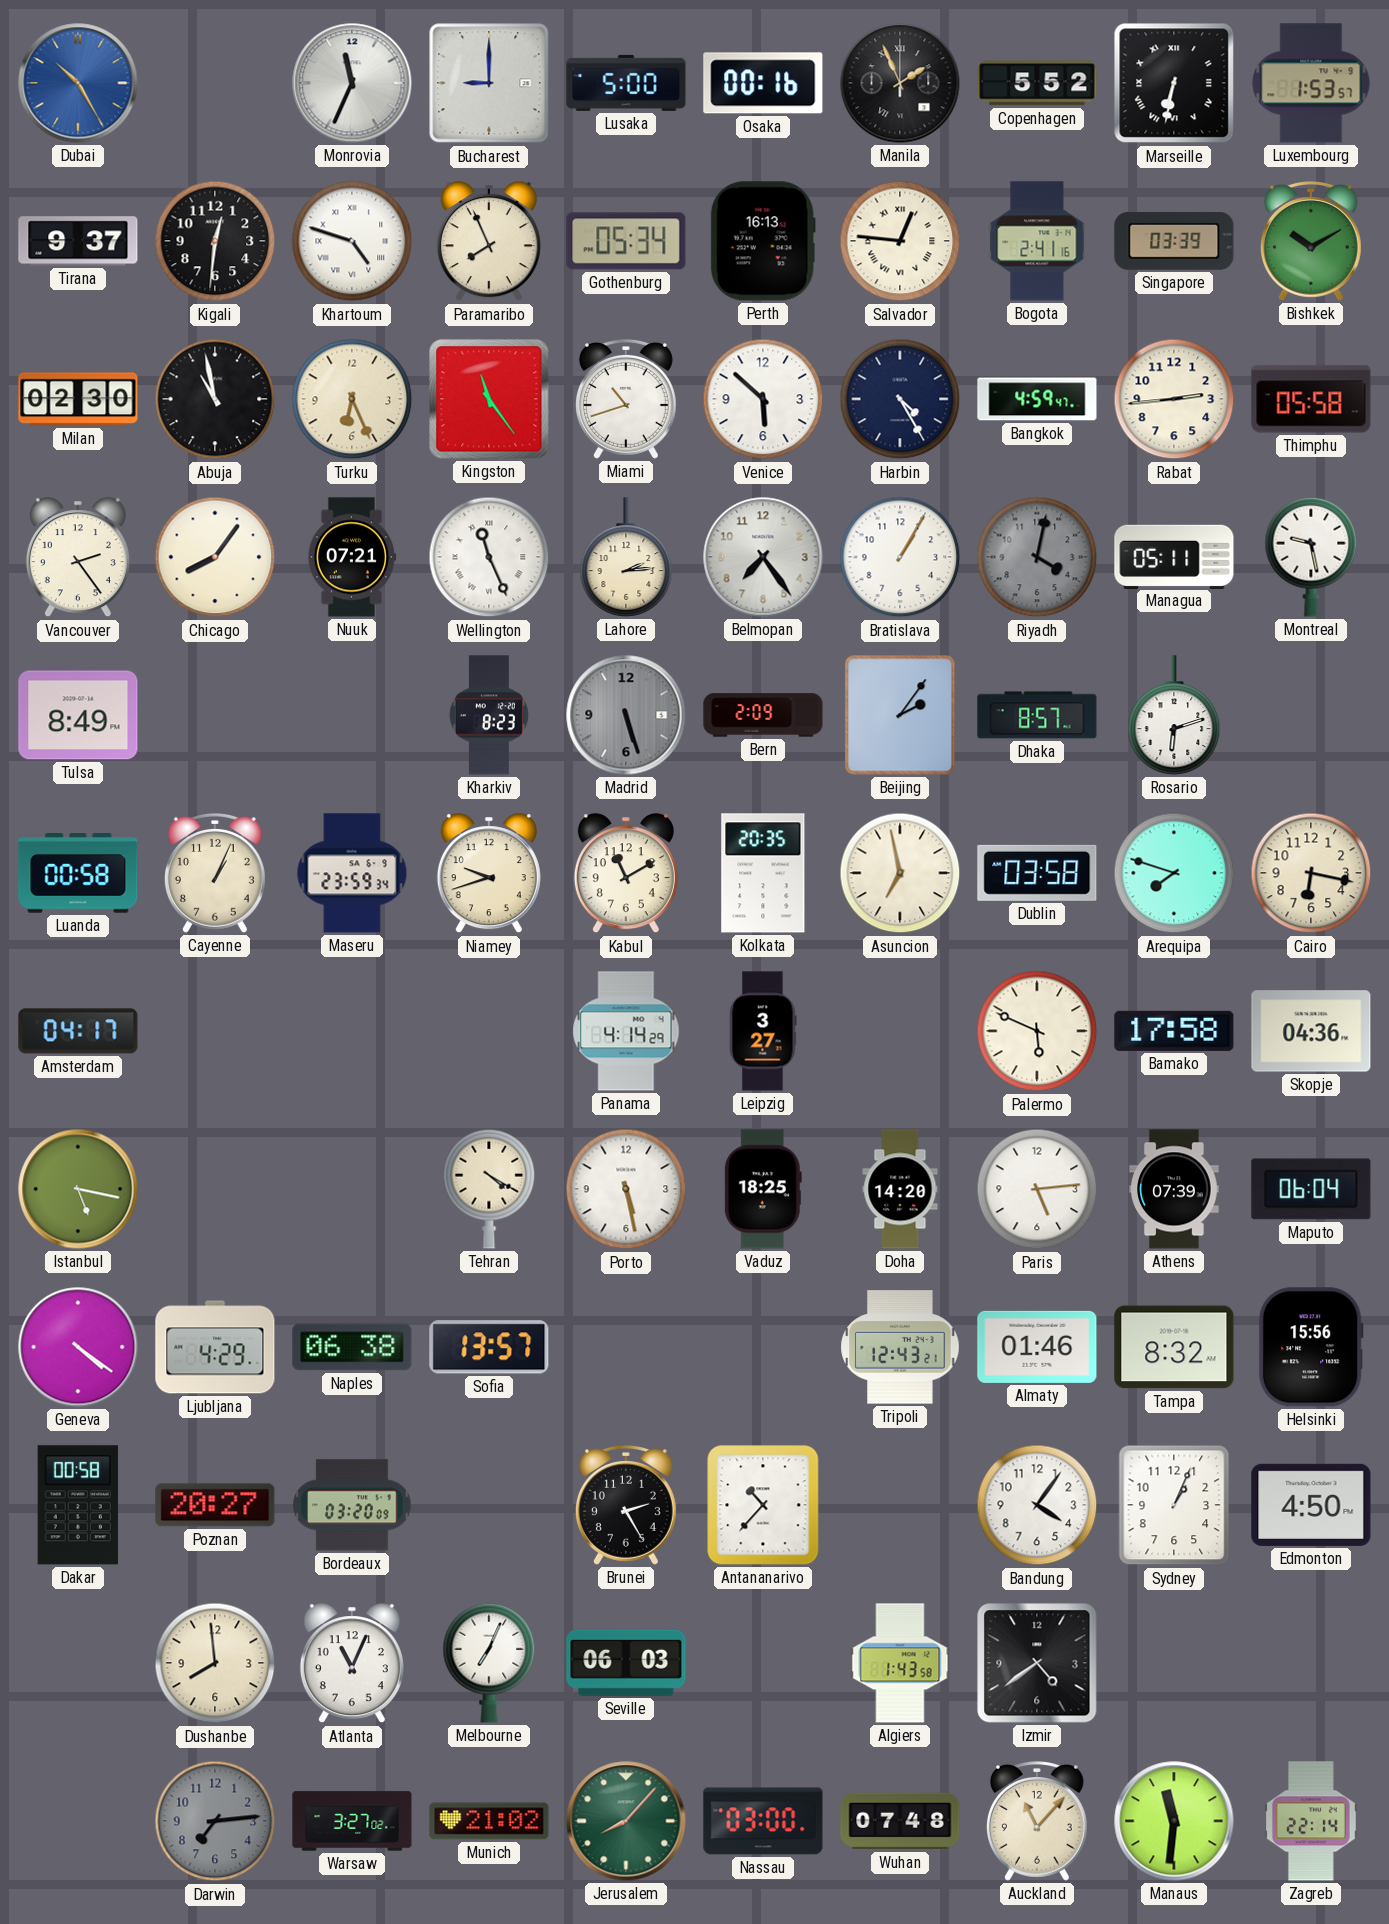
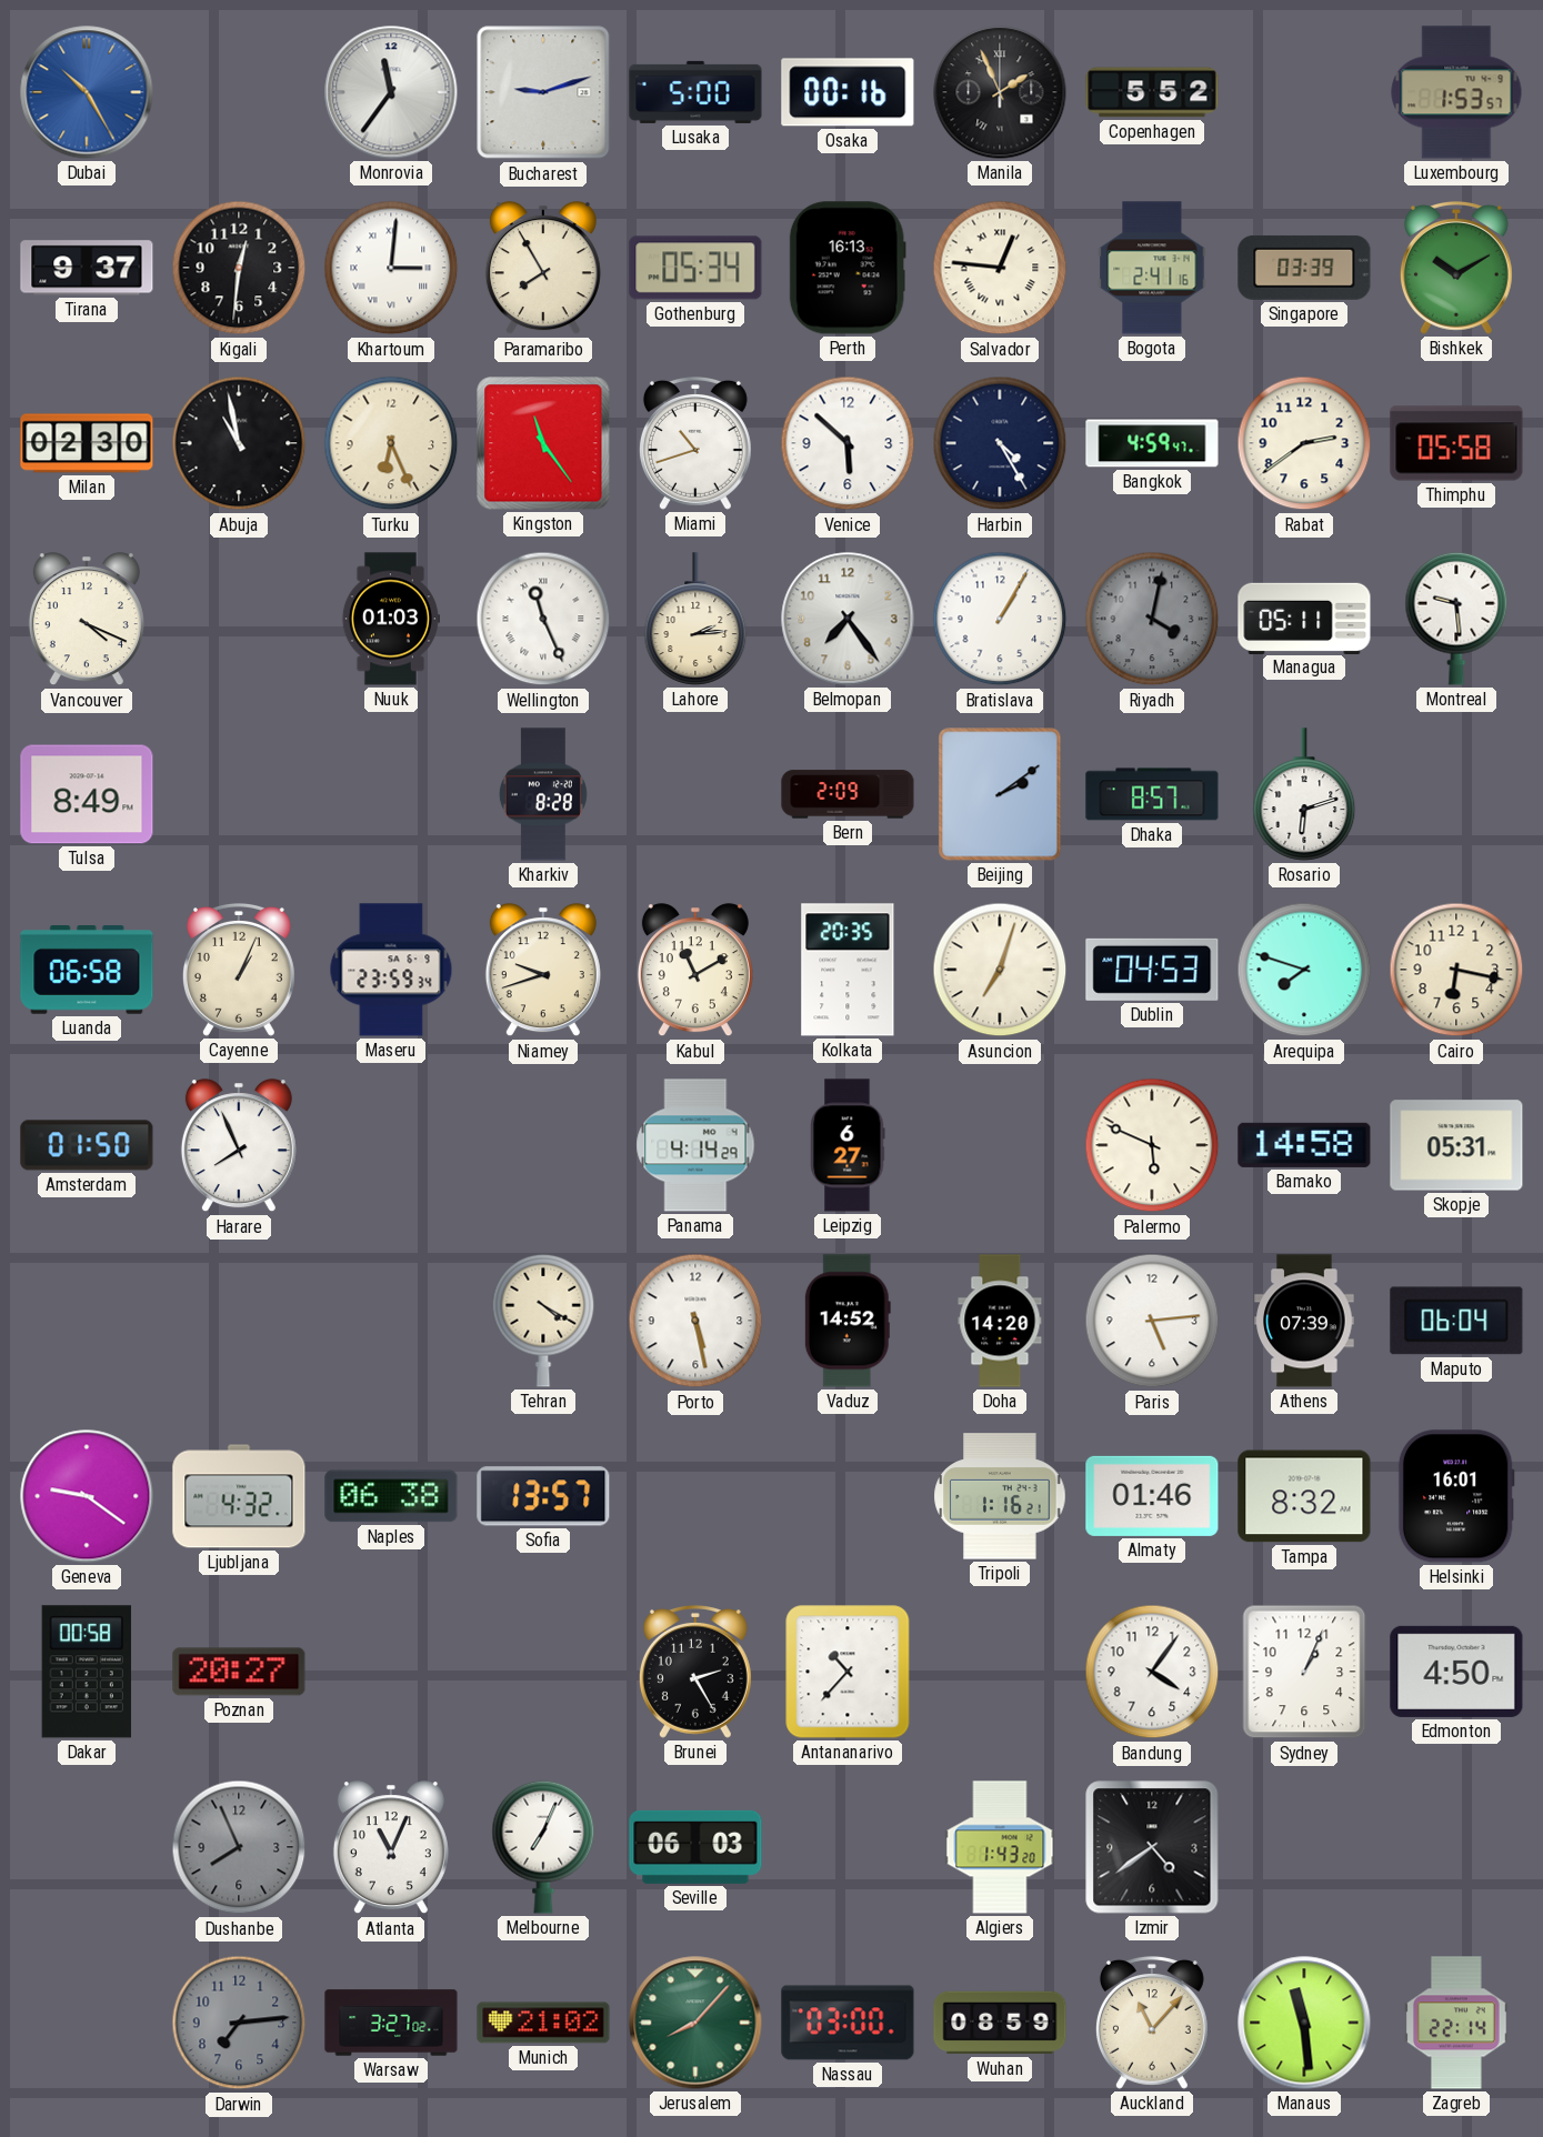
Monrovia: 11:34 -> 11:36 (391, 92)
Bucharest: 9:00 -> 9:12 (543, 92)
Marseille: 6:32 -> none (1174, 83)
Khartoum: 4:48 -> 3:01 (391, 268)
Paramaribo: 7:56 -> 7:55 (543, 269)
Rabat: 2:44 -> 2:39 (1304, 443)
Vancouver: 2:24 -> 4:19 (87, 620)
Chicago: 8:06 -> none (215, 557)
Nuuk: 07:21 -> 01:03 (390, 619)
Montreal: 9:28 -> 9:29 (1456, 619)
Kharkiv: 8:23 -> 8:28 (543, 794)
Madrid: 5:27 -> none (626, 715)
Beijing: 2:06 -> 2:09 (1000, 794)
Luanda: 00:58 -> 06:58 (87, 971)
Asuncion: 6:58 -> 7:03 (1000, 970)
Dublin: 03:58 -> 04:53 (1152, 970)
Amsterdam: 04:17 -> 01:50 (87, 1145)
Harare: none -> 7:56 (239, 1146)
Leipzig: 3:27 -> 6:27 (848, 1145)
Bamako: 17:58 -> 14:58 (1304, 1145)
Skopje: 04:36 -> 05:31 (1456, 1145)
Istanbul: 5:17 -> none (78, 1189)
Vaduz: 18:25 -> 14:52 (848, 1321)
Geneva: 4:21 -> 9:21 (87, 1496)
Ljubljana: 4:29 -> 4:32 (239, 1496)
Tripoli: 12:43 -> 1:16 (1000, 1496)
Helsinki: 15:56 -> 16:01 (1456, 1496)
Bordeaux: 03:20 -> none (352, 1505)
Dushanbe: 7:59 -> 7:56 (239, 1847)
Dushanbe dial: cream -> grey (239, 1847)
Algiers: 1:43:58 -> 1:43:20 (1000, 1847)
Wuhan: 07:48 -> 08:59 (1000, 2023)
Manaus: 11:31 -> 11:29 (1304, 2023)
